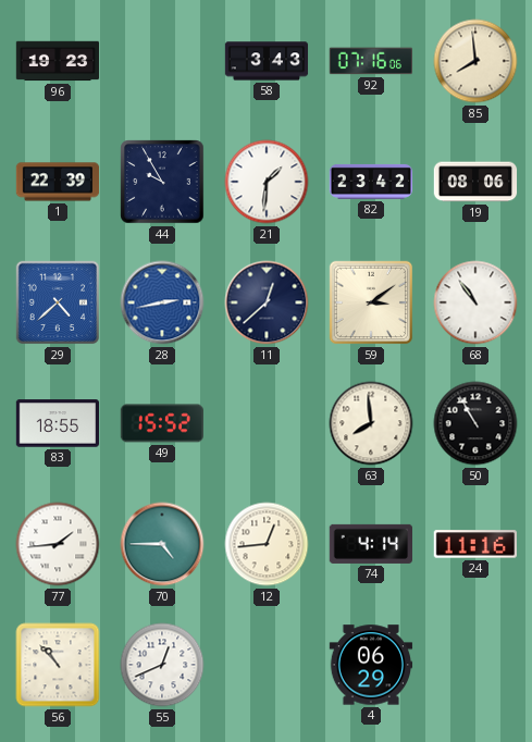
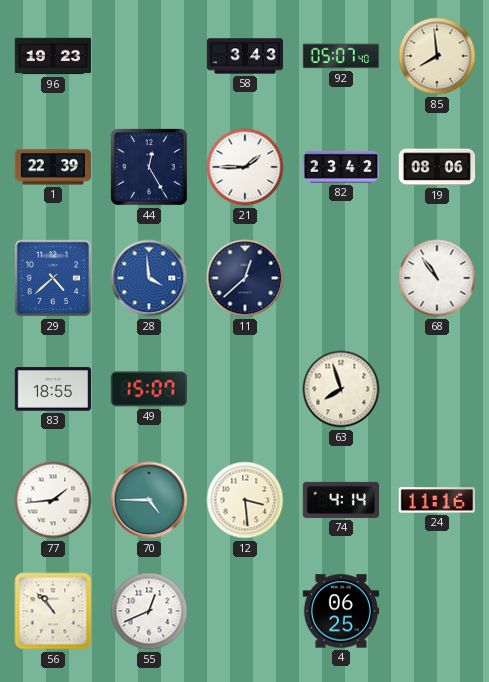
92: 07:16 -> 05:07 (340, 56)
44: 9:55 -> 12:25 (149, 167)
21: 1:31 -> 1:45 (245, 167)
28: 2:43 -> 3:59 (149, 278)
59: 3:09 -> none (371, 302)
49: 15:52 -> 15:07 (149, 389)
63: 7:59 -> 7:57 (341, 389)
50: 10:55 -> none (475, 423)
12: 12:44 -> 3:29 (245, 500)
4: 06:29 -> 06:25 (341, 611)
